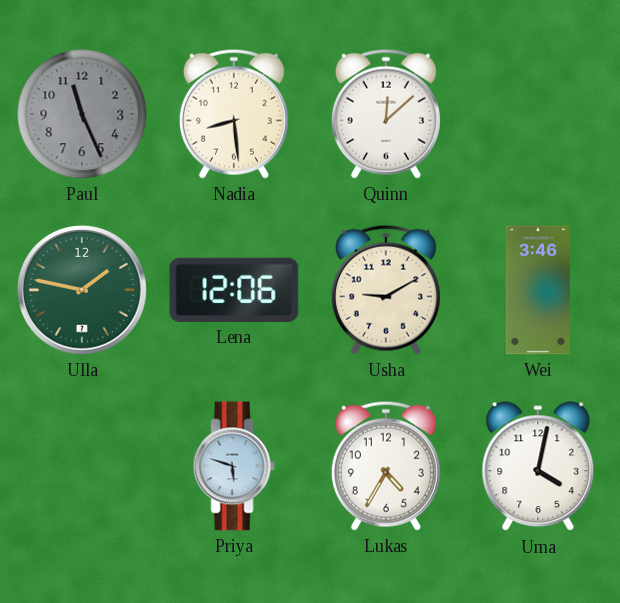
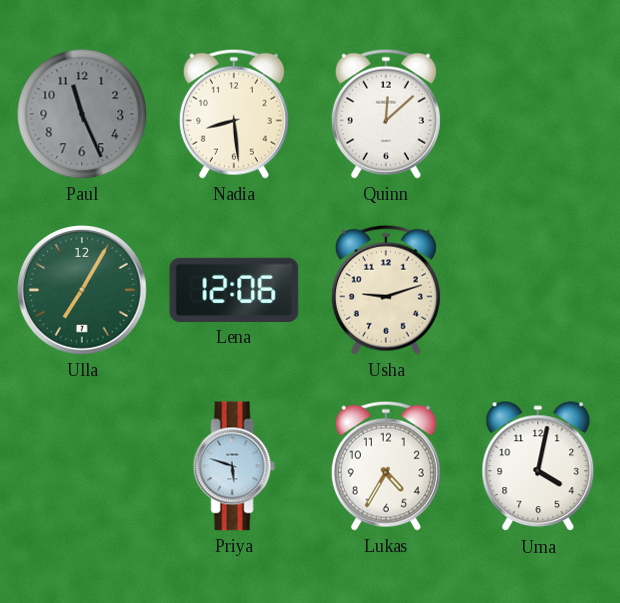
Ulla: 1:47 -> 7:05 (82, 290)
Usha: 9:10 -> 9:12 (386, 290)
Wei: 3:46 -> none (538, 290)
